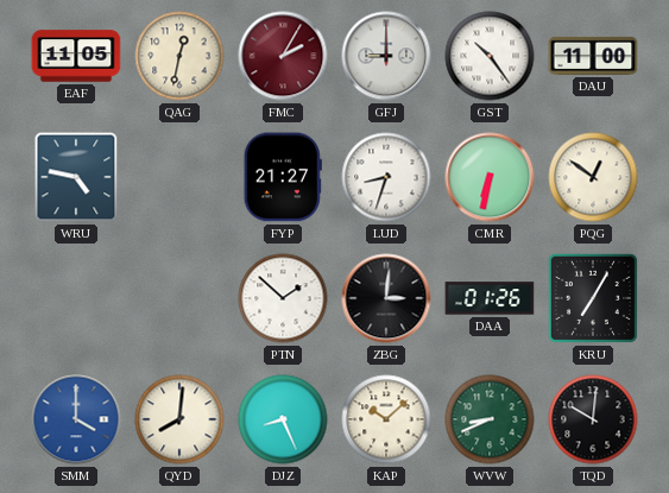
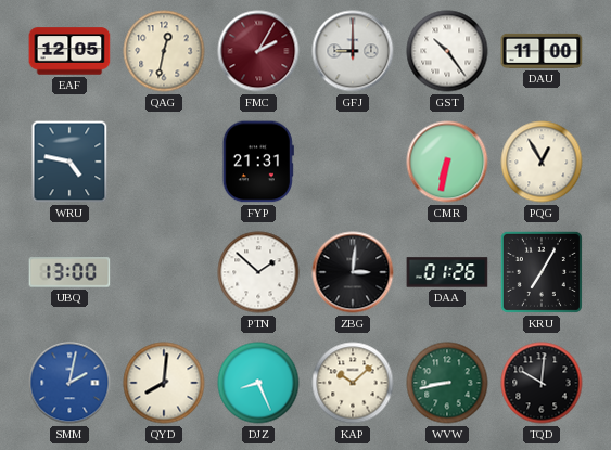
EAF: 11:05 -> 12:05 (69, 51)
FYP: 21:27 -> 21:31 (258, 162)
LUD: 8:33 -> none (386, 177)
PQG: 12:51 -> 12:55 (542, 162)
UBQ: none -> 13:00 (69, 272)
SMM: 4:00 -> 2:02 (69, 383)
WVW: 8:41 -> 8:43 (447, 383)
